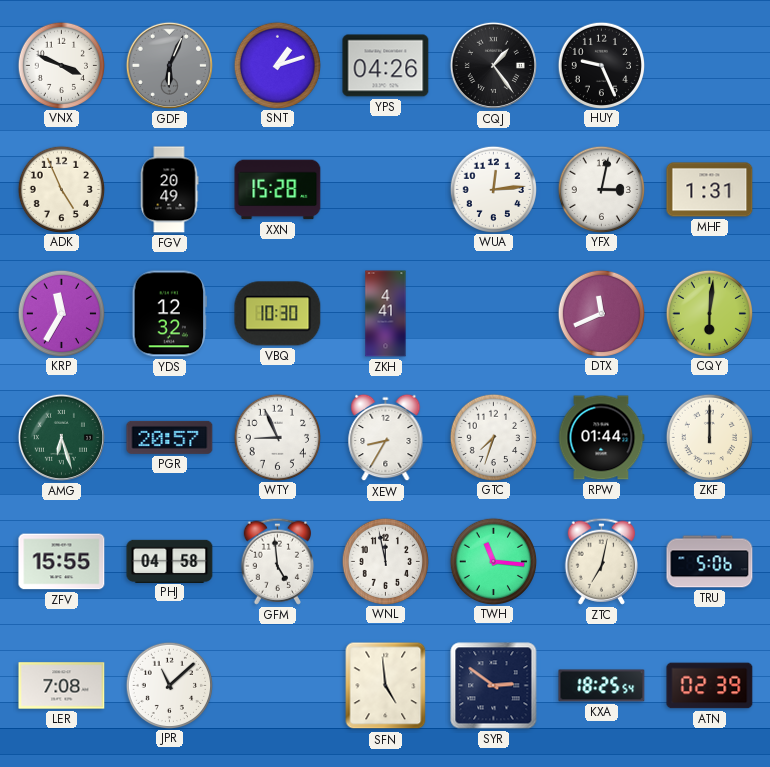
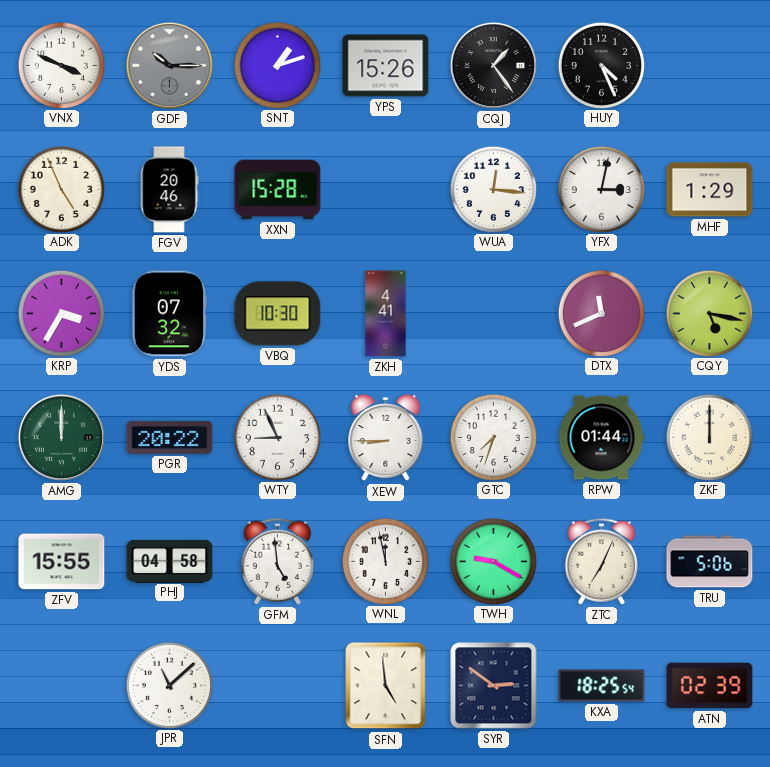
GDF: 6:04 -> 10:15 (169, 65)
YPS: 04:26 -> 15:26 (386, 66)
HUY: 9:26 -> 4:26 (601, 65)
FGV: 20:49 -> 20:46 (169, 190)
WUA: 12:14 -> 12:16 (493, 189)
MHF: 1:31 -> 1:29 (710, 190)
KRP: 11:35 -> 3:35 (61, 313)
YDS: 12:32 -> 07:32 (170, 314)
CQY: 6:01 -> 5:17 (709, 313)
AMG: 6:27 -> 12:00 (61, 437)
PGR: 20:57 -> 20:22 (170, 437)
XEW: 8:35 -> 8:45 (386, 438)
TWH: 11:16 -> 9:20 (493, 561)
ZTC: 7:02 -> 7:04 (601, 561)
LER: 7:08 -> none (62, 686)
